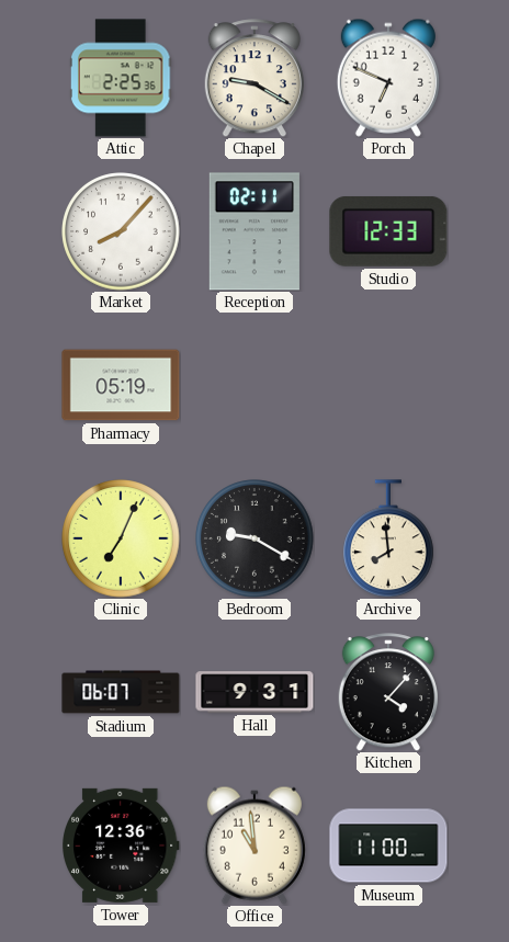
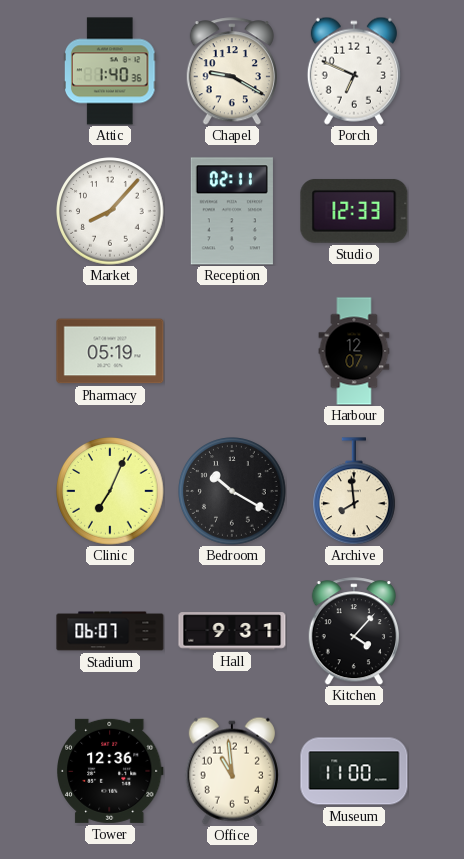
Attic: 2:25 -> 1:40 (111, 71)
Harbour: none -> 12:07 (354, 351)
Bedroom: 9:20 -> 10:20 (232, 491)
